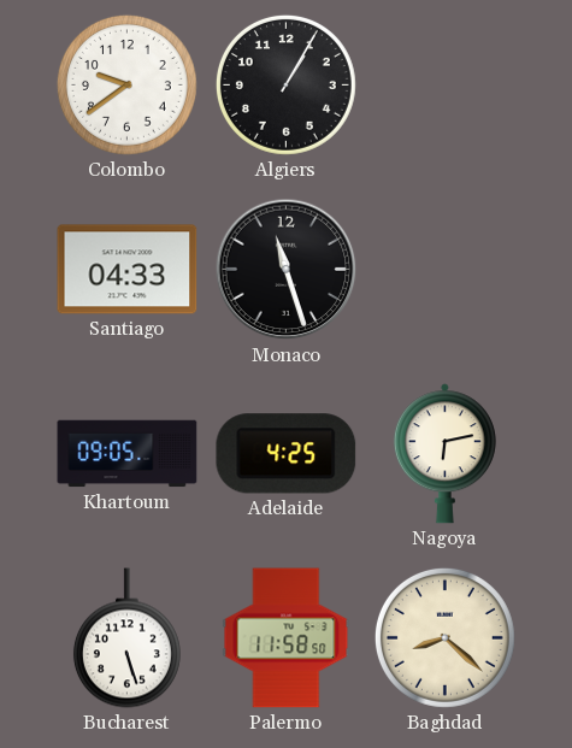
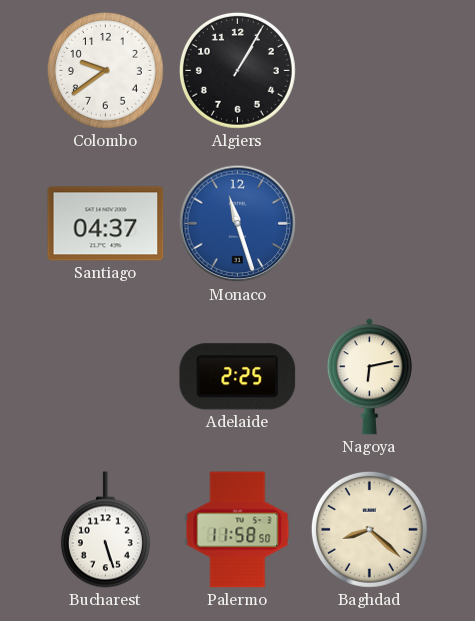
Santiago: 04:33 -> 04:37 (106, 224)
Monaco dial: black -> blue (238, 224)
Khartoum: 09:05 -> none (128, 454)
Adelaide: 4:25 -> 2:25 (238, 377)
